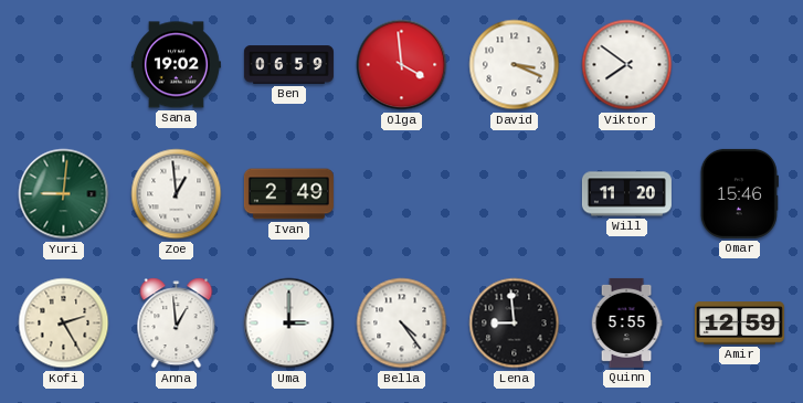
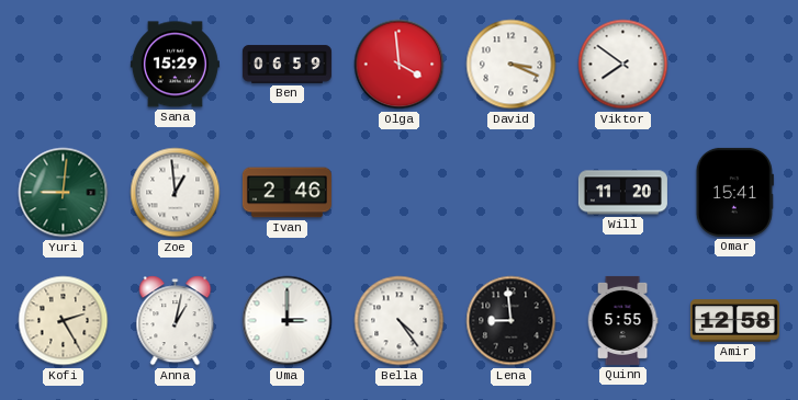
Sana: 19:02 -> 15:29 (175, 65)
Ivan: 2:49 -> 2:46 (286, 193)
Omar: 15:46 -> 15:41 (734, 192)
Anna: 12:59 -> 1:02 (176, 321)
Amir: 12:59 -> 12:58 (734, 321)
